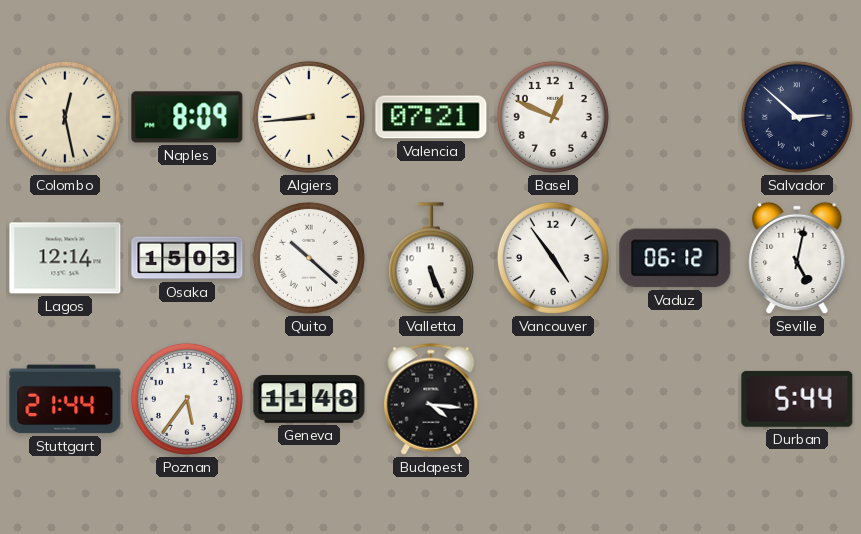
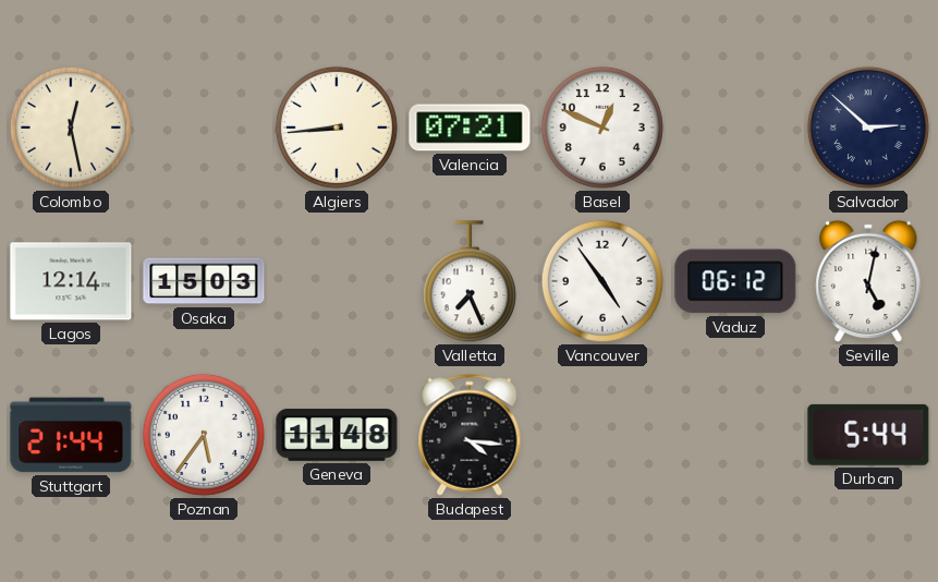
Naples: 8:09 -> none (187, 117)
Quito: 10:22 -> none (309, 258)
Valletta: 5:26 -> 7:26 (470, 282)
